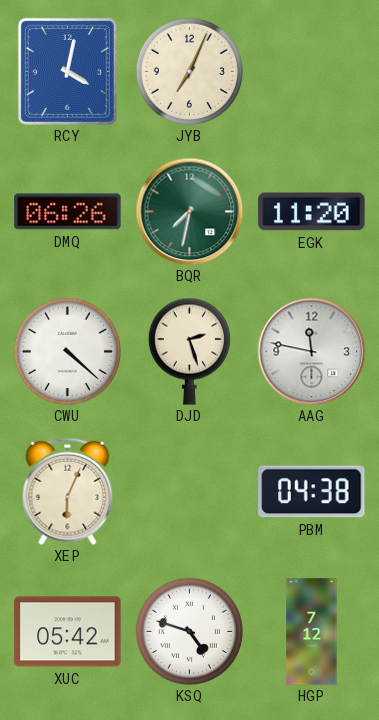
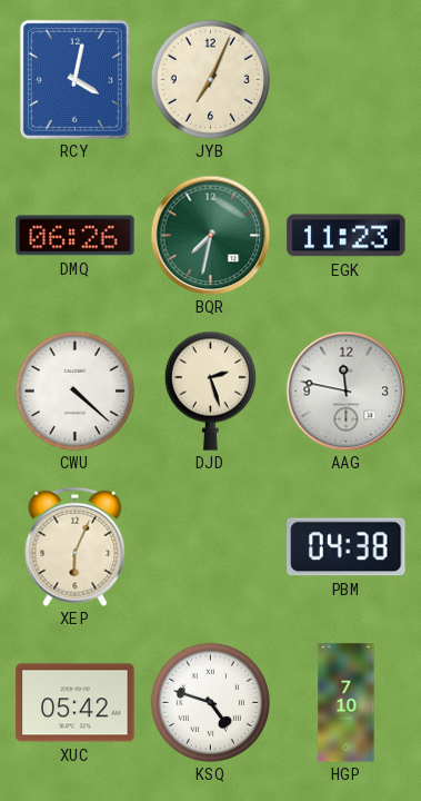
EGK: 11:20 -> 11:23 (347, 236)
HGP: 7:12 -> 7:10 (347, 703)
